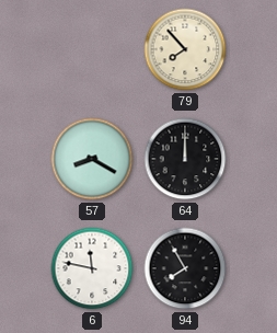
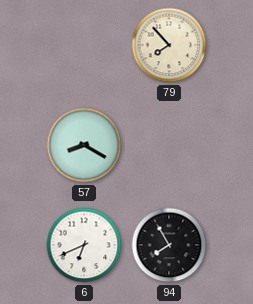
64: 12:00 -> none (185, 159)
6: 11:47 -> 6:41 (84, 245)
